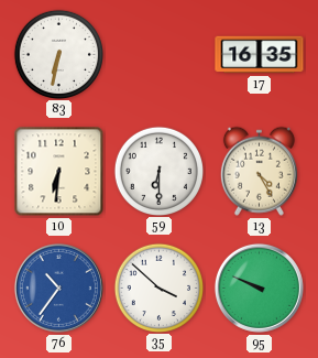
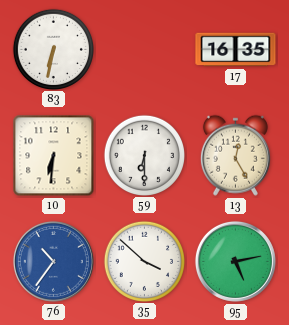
13: 4:25 -> 12:25 (235, 155)
95: 9:49 -> 5:13 (235, 261)
